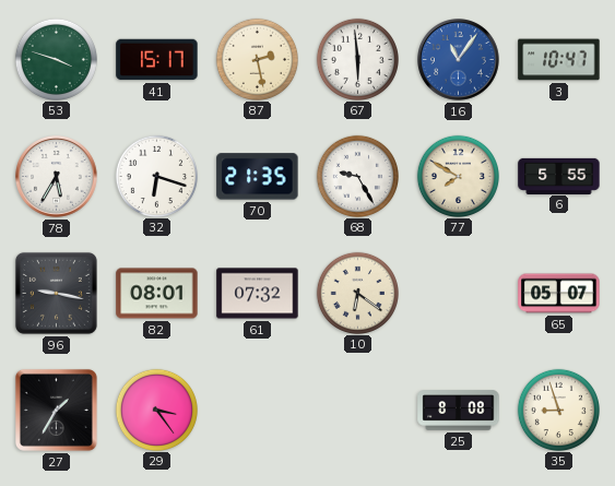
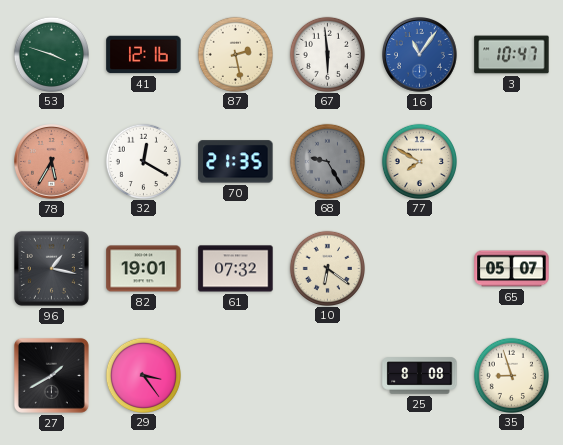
41: 15:17 -> 12:16 (144, 55)
78 dial: white -> salmon (52, 162)
32: 6:18 -> 12:20 (143, 161)
68 dial: white -> grey (327, 161)
6: 5:55 -> none (559, 176)
96: 9:17 -> 1:17 (51, 268)
82: 08:01 -> 19:01 (144, 269)
27: 1:35 -> 1:40 (51, 375)
